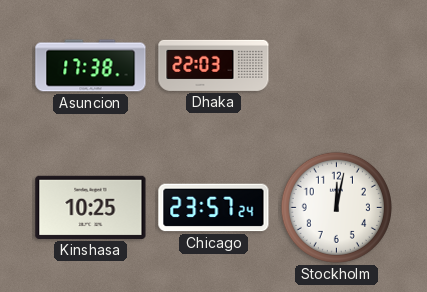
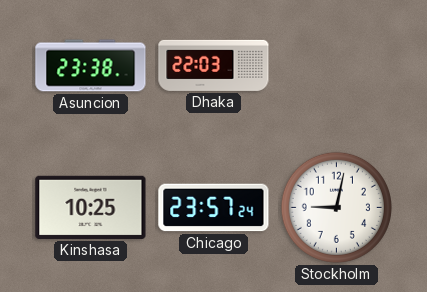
Asuncion: 17:38 -> 23:38 (91, 66)
Stockholm: 12:02 -> 9:02 (336, 207)
